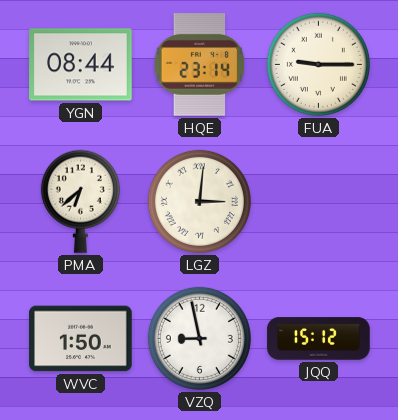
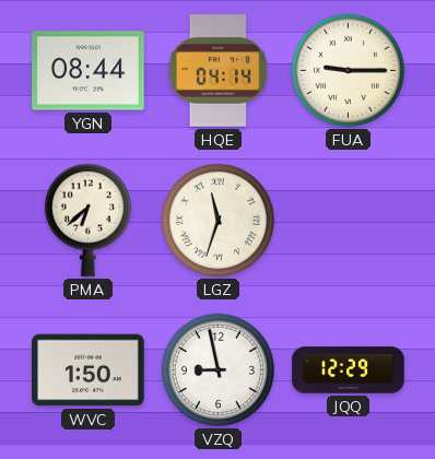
HQE: 23:14 -> 04:14 (219, 71)
LGZ: 3:01 -> 11:33 (217, 220)
JQQ: 15:12 -> 12:29 (349, 370)
